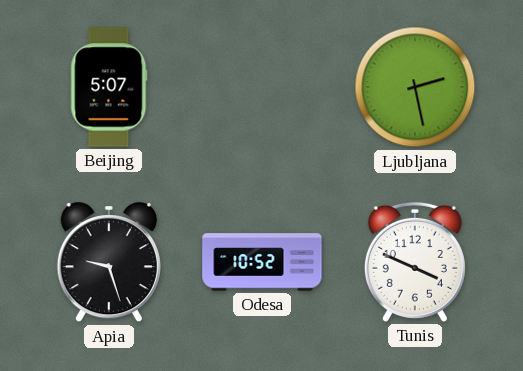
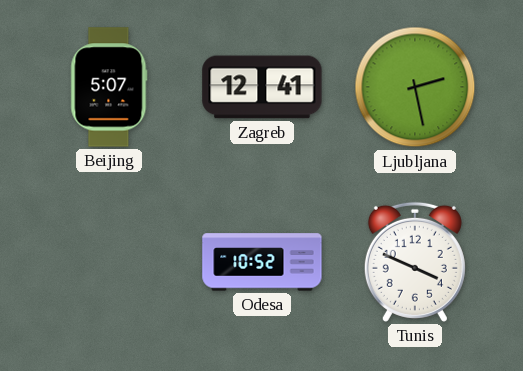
Zagreb: none -> 12:41 (262, 87)
Apia: 9:27 -> none (109, 263)
